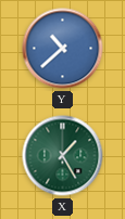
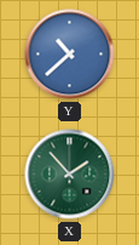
X: 1:25 -> 1:53 (70, 175)
